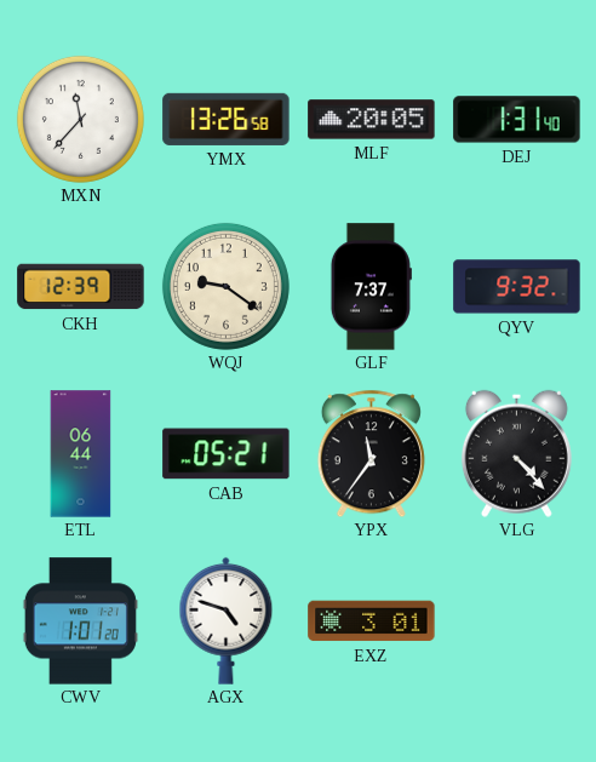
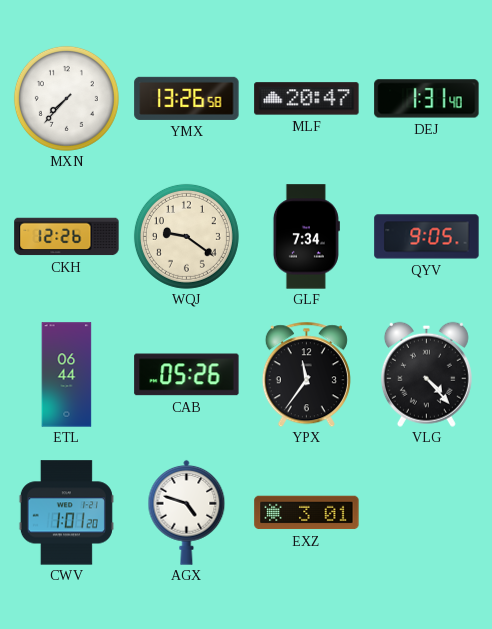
MXN: 11:37 -> 7:37 (66, 98)
MLF: 20:05 -> 20:47 (307, 99)
CKH: 12:39 -> 12:26 (67, 237)
GLF: 7:37 -> 7:34 (306, 237)
QYV: 9:32 -> 9:05 (427, 237)
CAB: 05:21 -> 05:26 (187, 375)
